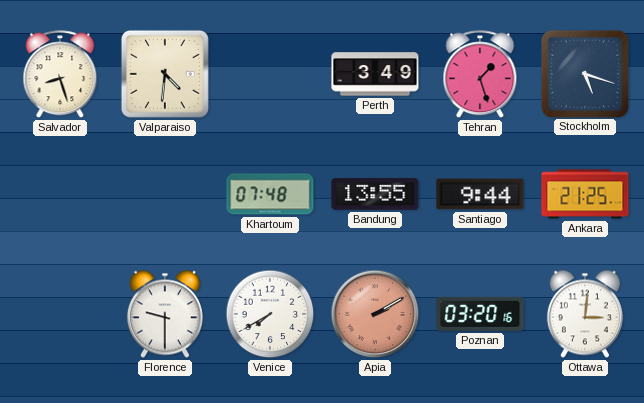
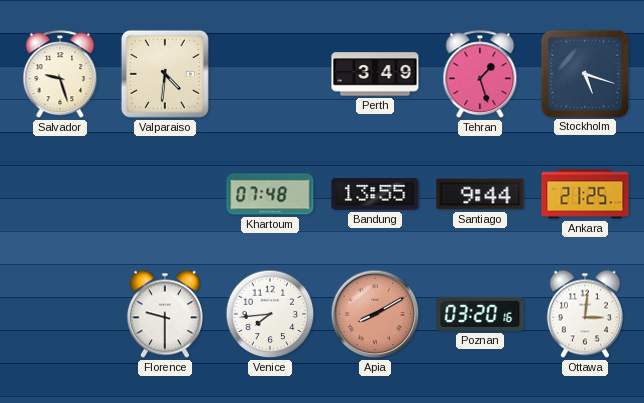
Salvador: 8:27 -> 9:27 (60, 75)
Venice: 7:40 -> 7:44 (270, 314)
Apia: 2:10 -> 8:10 (375, 314)
